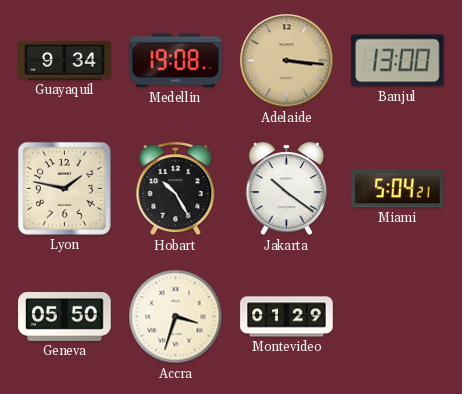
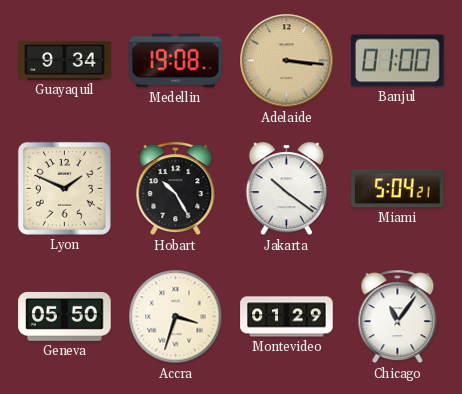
Banjul: 13:00 -> 01:00 (398, 61)
Lyon: 1:47 -> 1:49 (64, 188)
Chicago: none -> 11:06 (398, 317)
